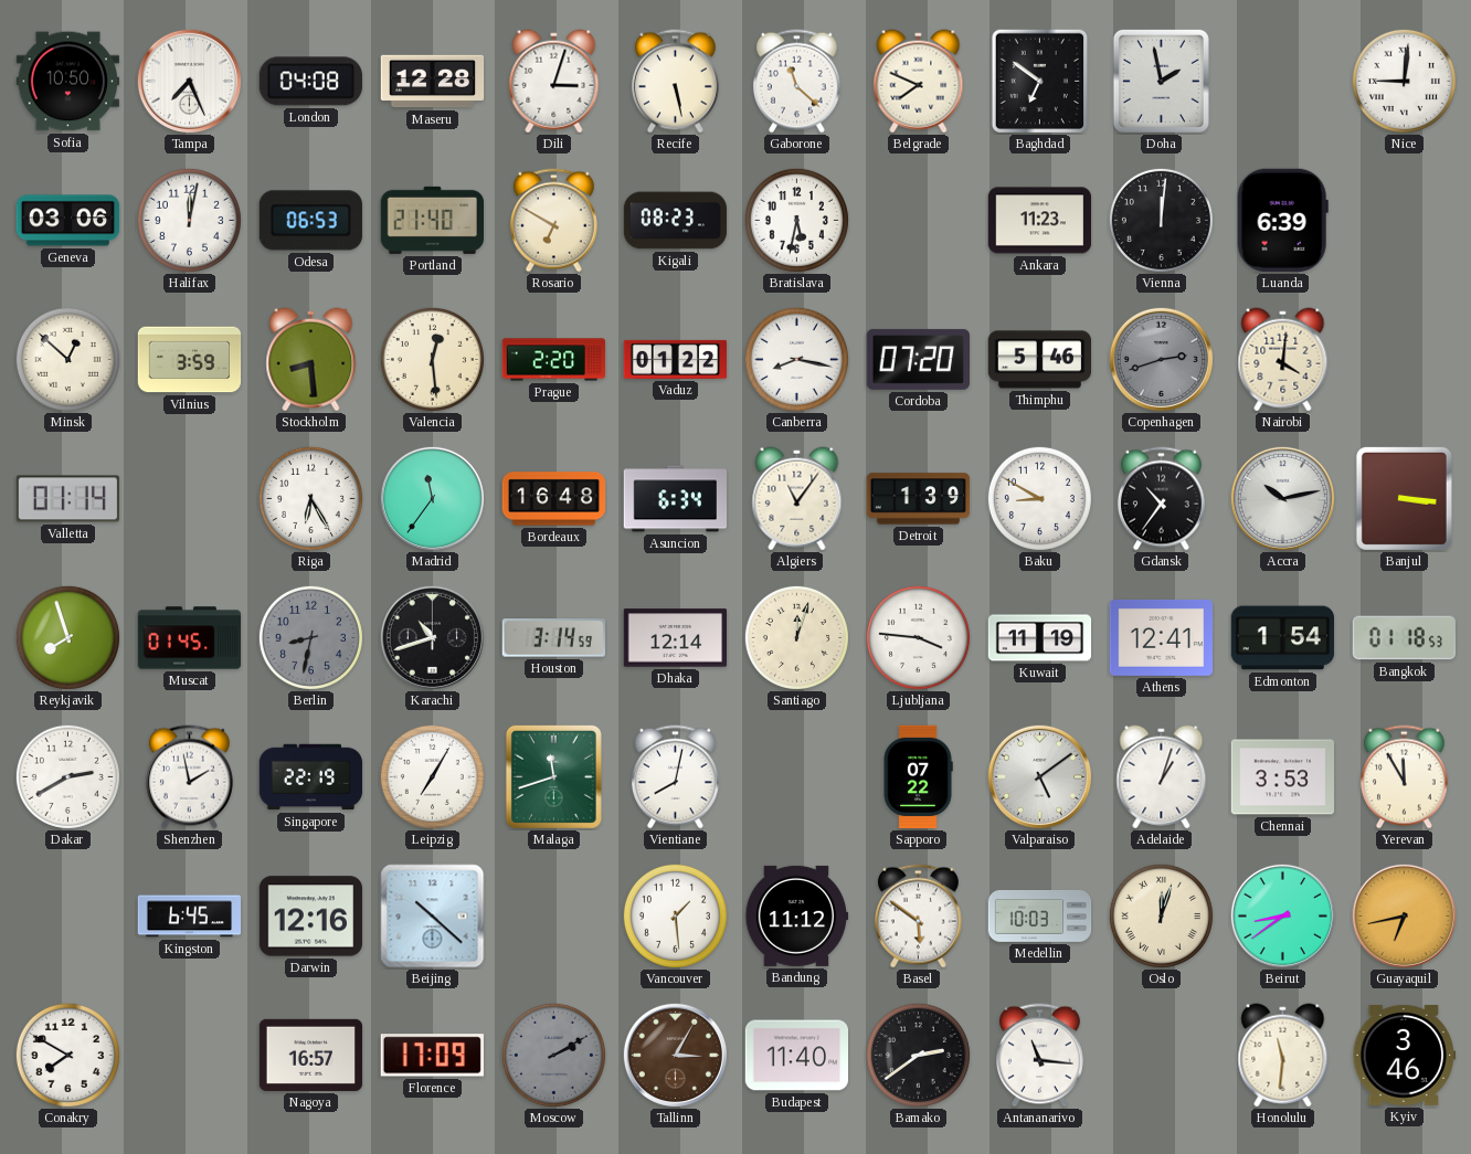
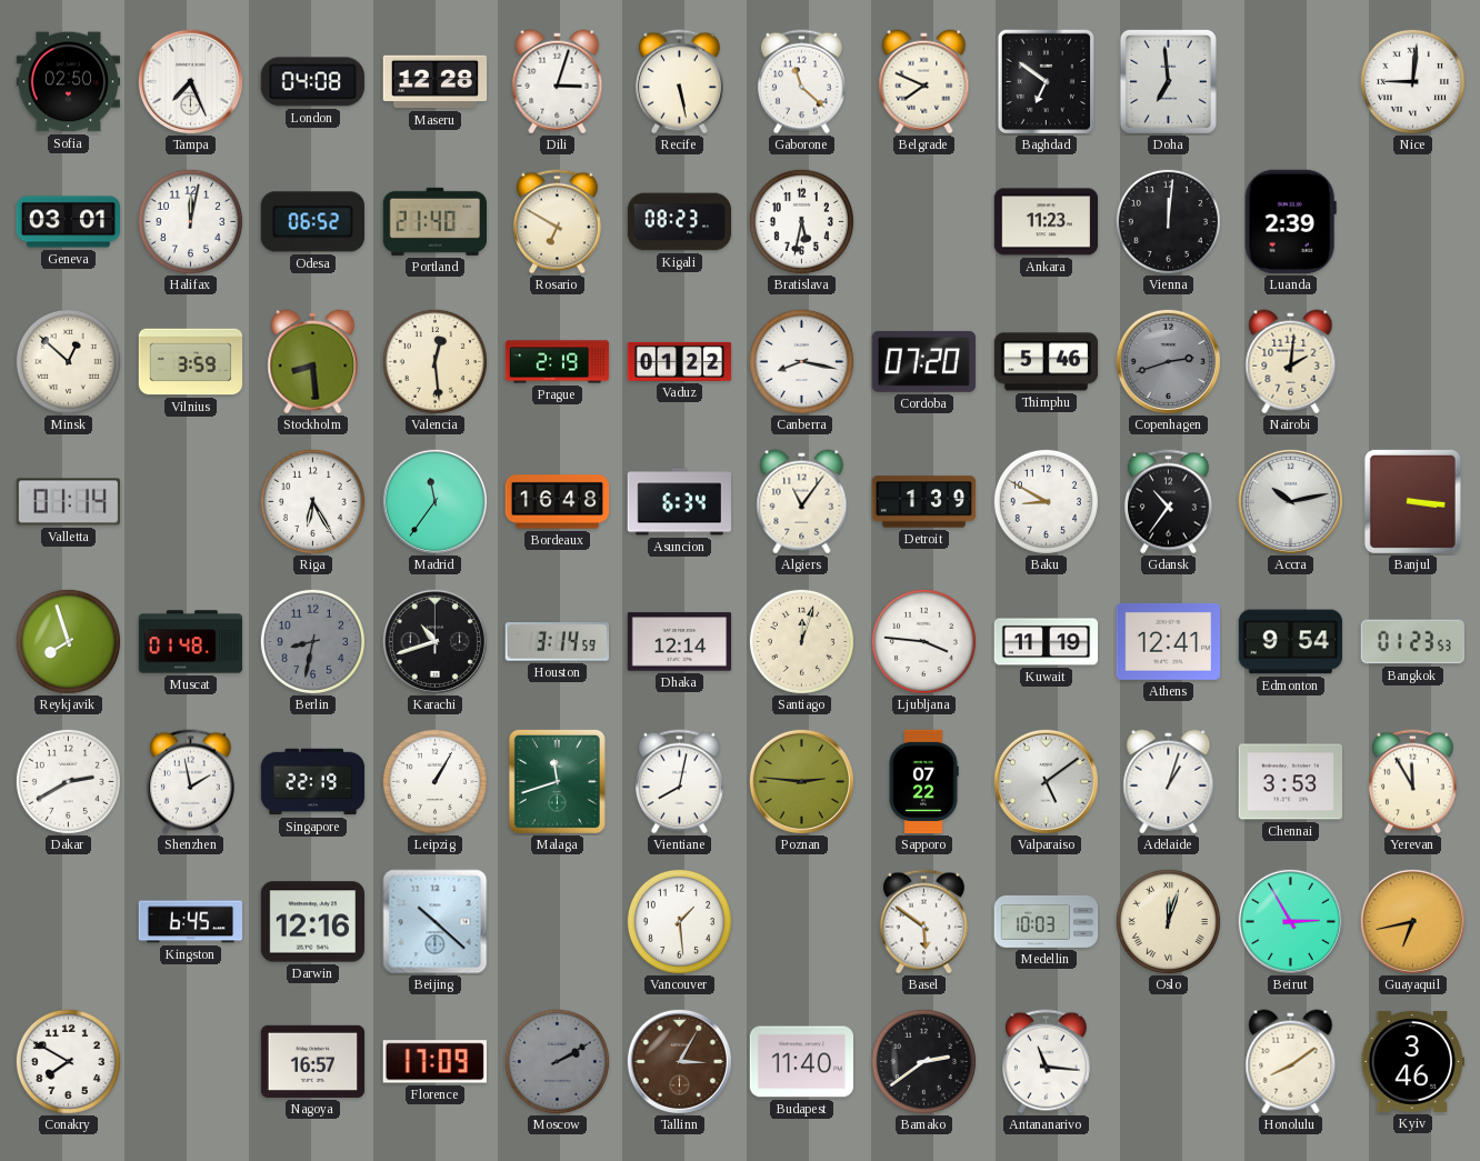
Sofia: 10:50 -> 02:50 (68, 82)
Doha: 1:58 -> 6:59 (1168, 81)
Geneva: 03:06 -> 03:01 (69, 222)
Odesa: 06:53 -> 06:52 (312, 222)
Luanda: 6:39 -> 2:39 (1290, 221)
Prague: 2:20 -> 2:19 (558, 362)
Nairobi: 4:01 -> 2:01 (1291, 362)
Muscat: 01:45 -> 01:48 (191, 642)
Edmonton: 1:54 -> 9:54 (1290, 642)
Bangkok: 01:18 -> 01:23 (1412, 642)
Leipzig: 7:05 -> 1:05 (434, 781)
Poznan: none -> 2:46 (801, 781)
Bandung: 11:12 -> none (797, 915)
Beirut: 8:39 -> 2:55 (1290, 921)
Honolulu: 11:31 -> 8:09 (1291, 1062)
